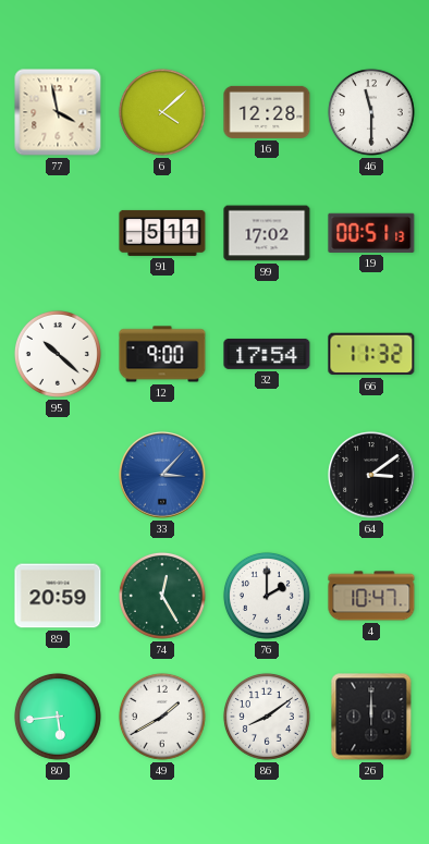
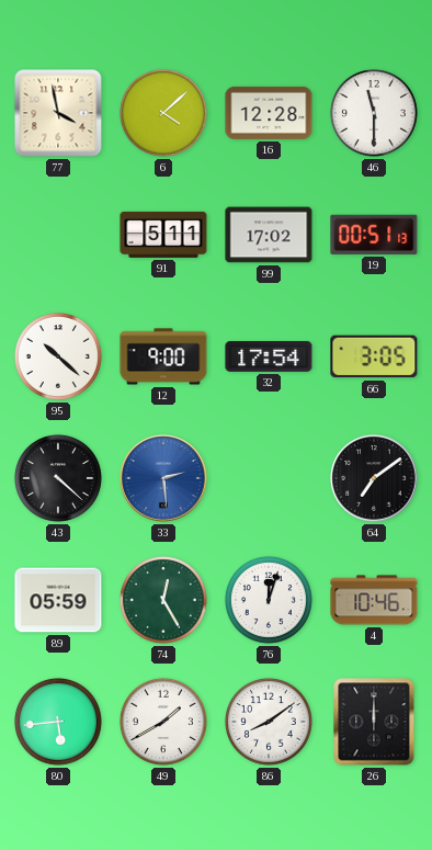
66: 11:32 -> 3:05 (374, 356)
43: none -> 4:22 (58, 478)
33: 3:07 -> 2:29 (163, 478)
64: 3:09 -> 7:09 (374, 478)
89: 20:59 -> 05:59 (58, 600)
76: 2:00 -> 12:03 (269, 600)
4: 10:47 -> 10:46 (374, 600)
